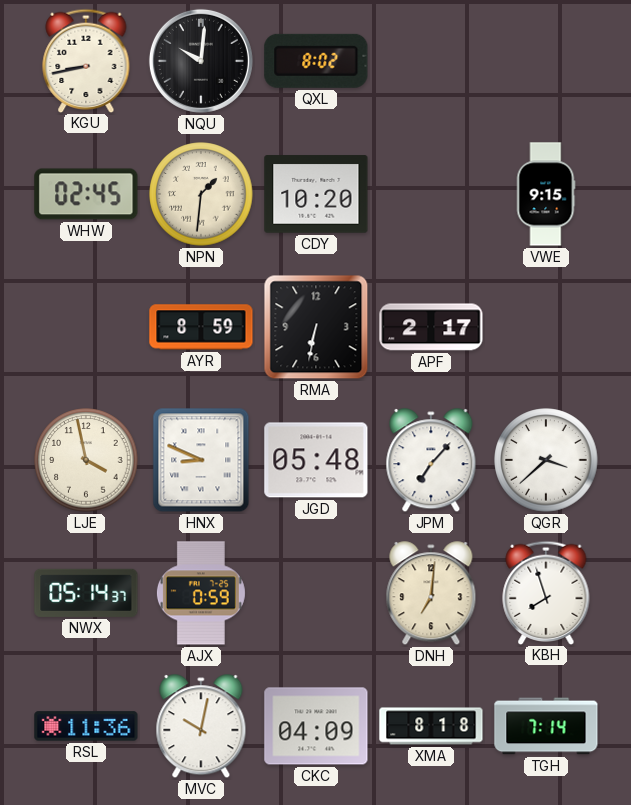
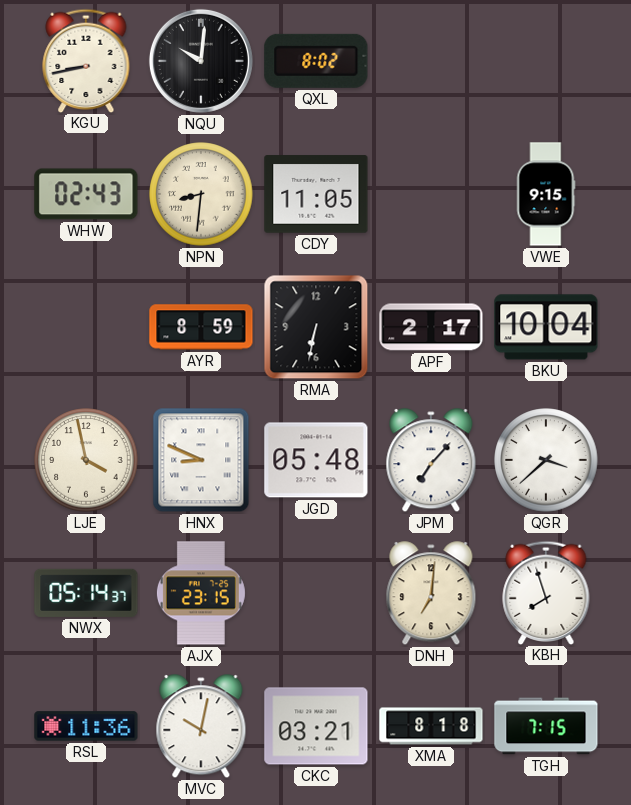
WHW: 02:45 -> 02:43 (86, 194)
NPN: 1:31 -> 8:31 (201, 194)
CDY: 10:20 -> 11:05 (316, 194)
BKU: none -> 10:04 (546, 327)
AJX: 0:59 -> 23:15 (201, 593)
CKC: 04:09 -> 03:21 (316, 726)
TGH: 7:14 -> 7:15 (546, 726)
